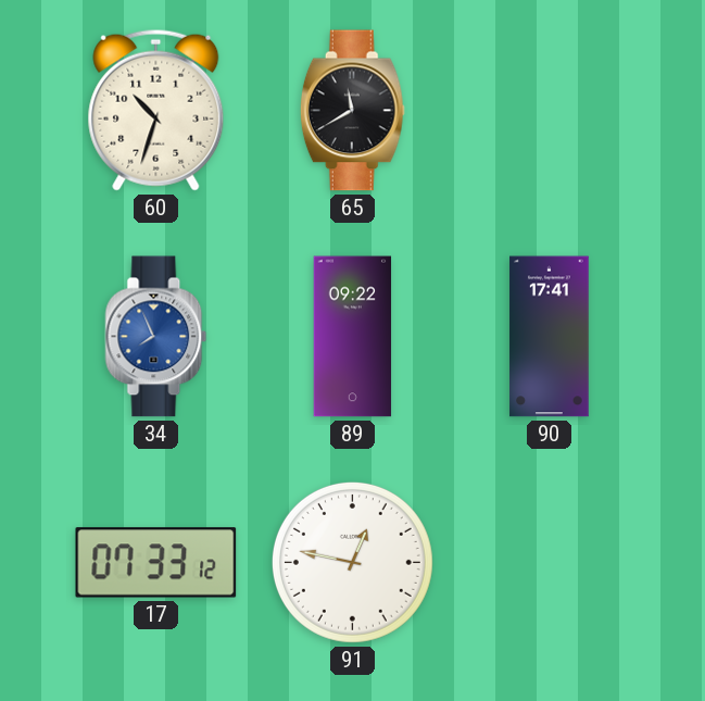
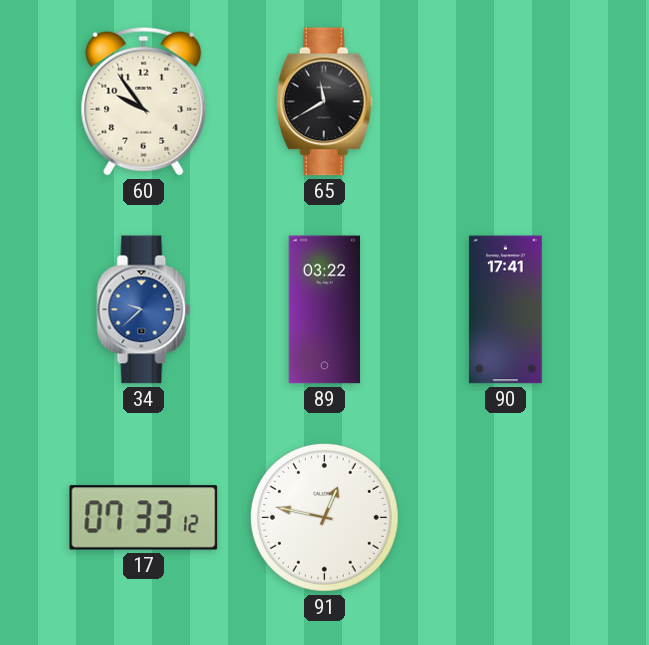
60: 10:33 -> 9:54 (144, 101)
34: 7:56 -> 9:38 (144, 310)
89: 09:22 -> 03:22 (325, 310)
